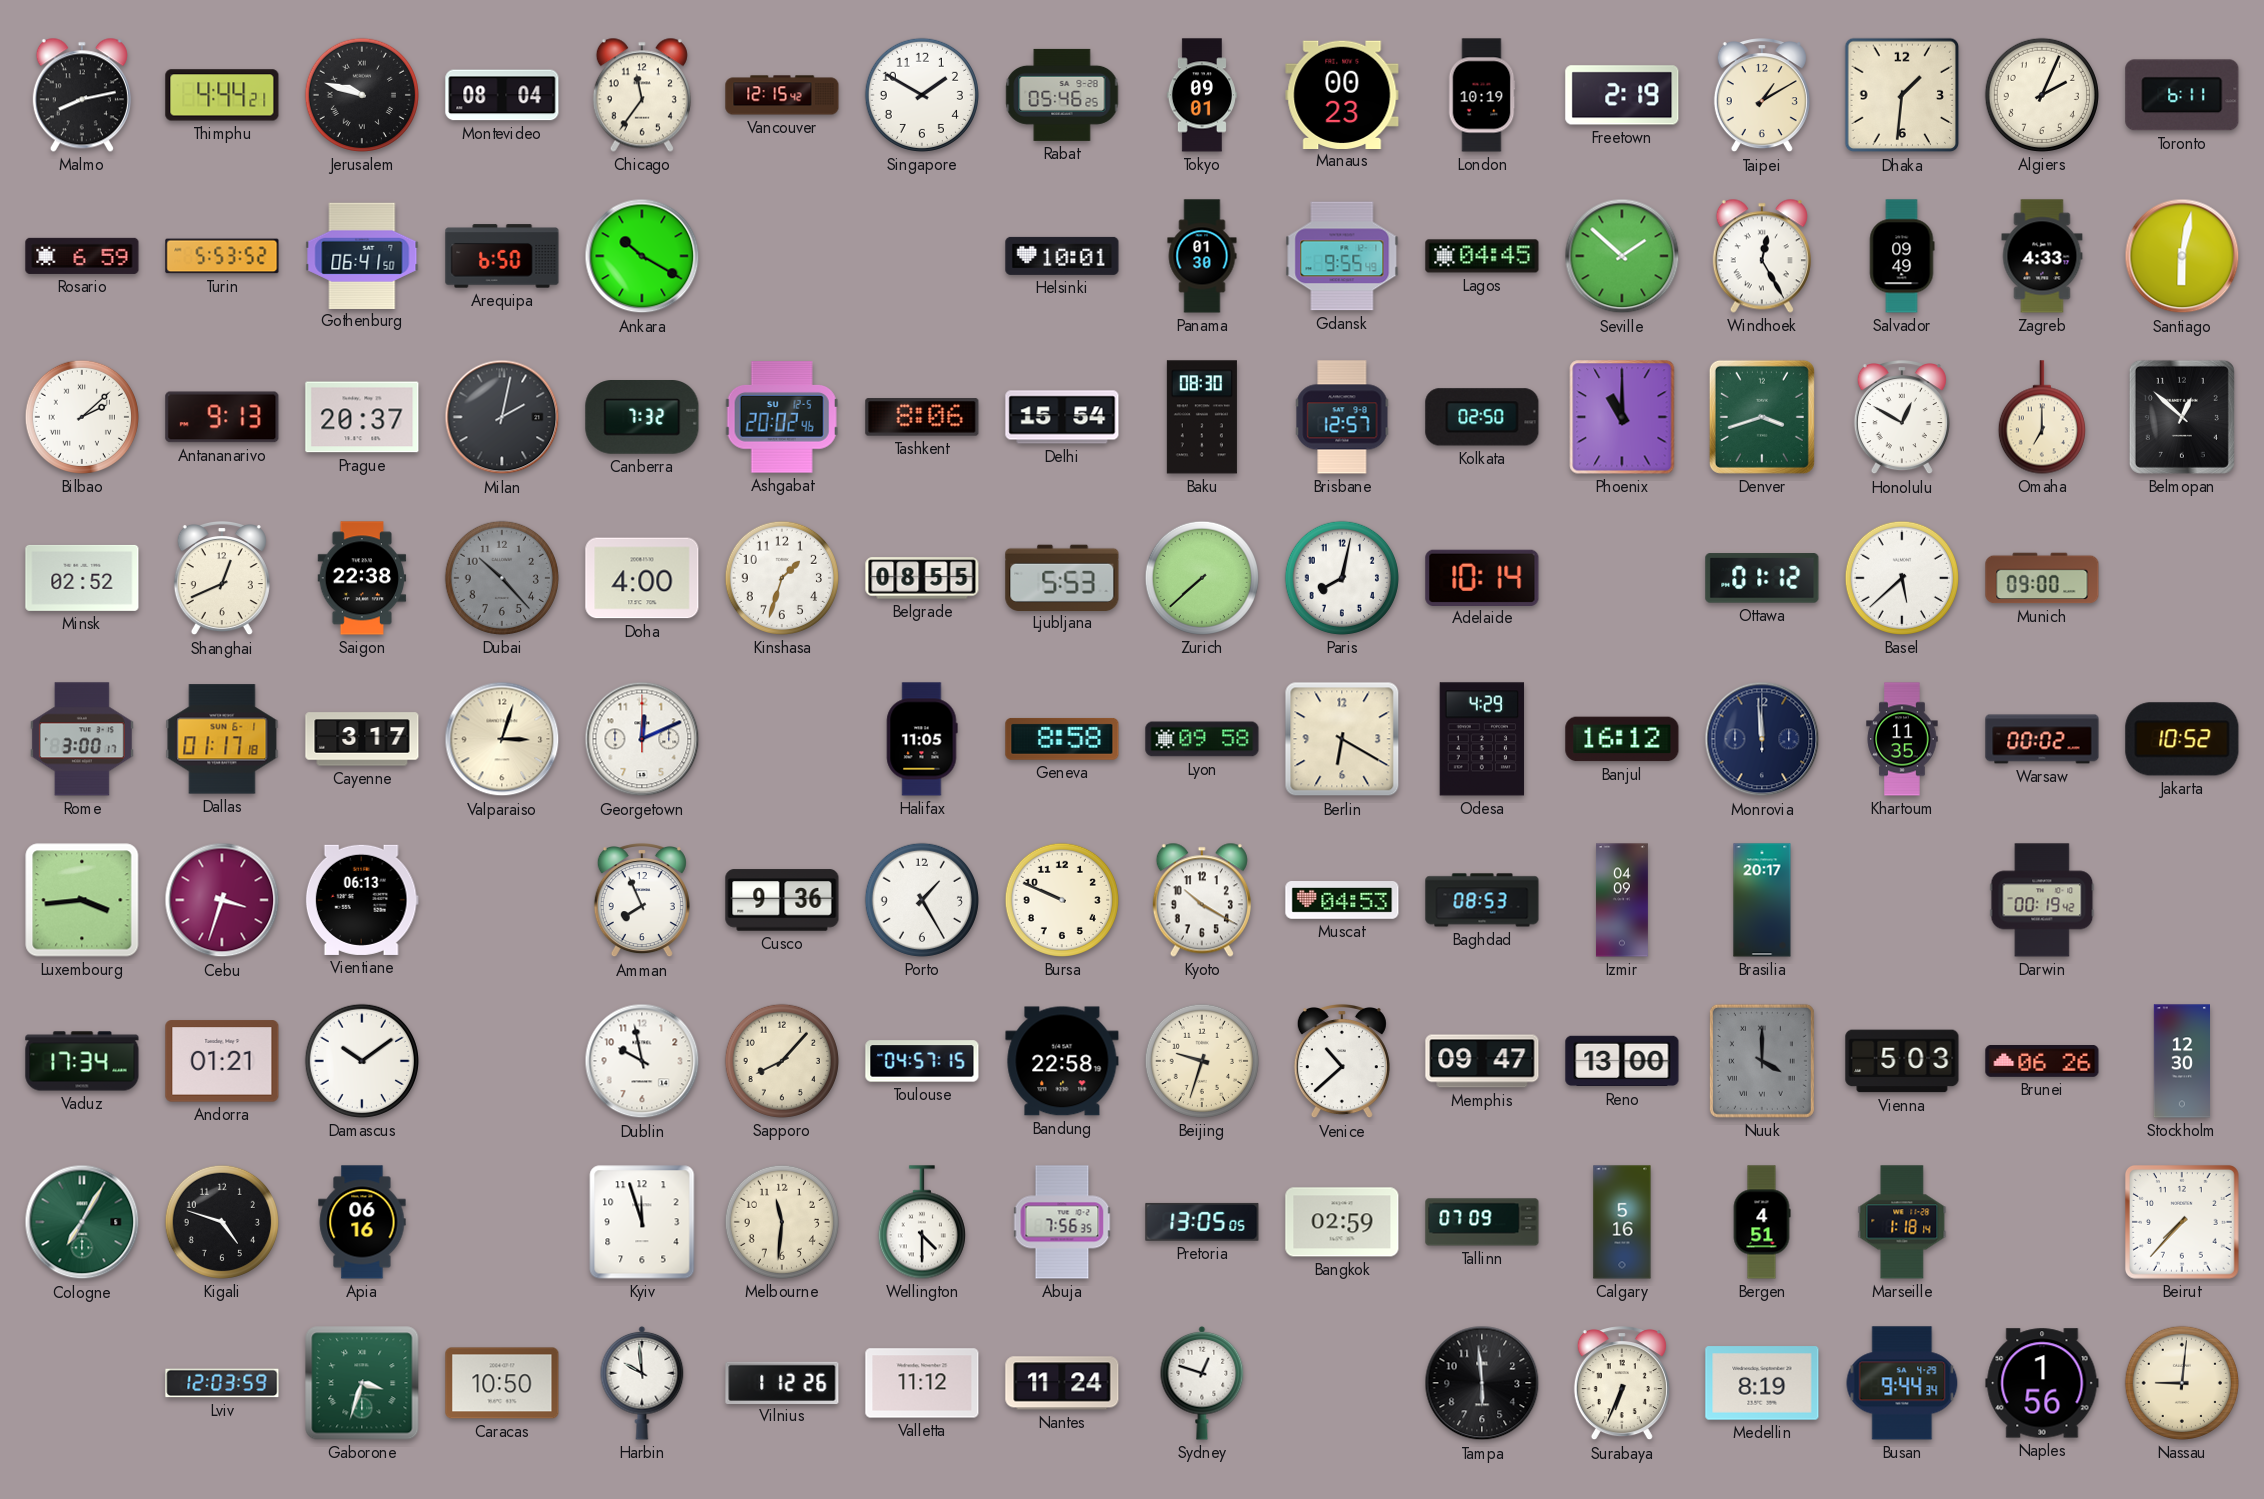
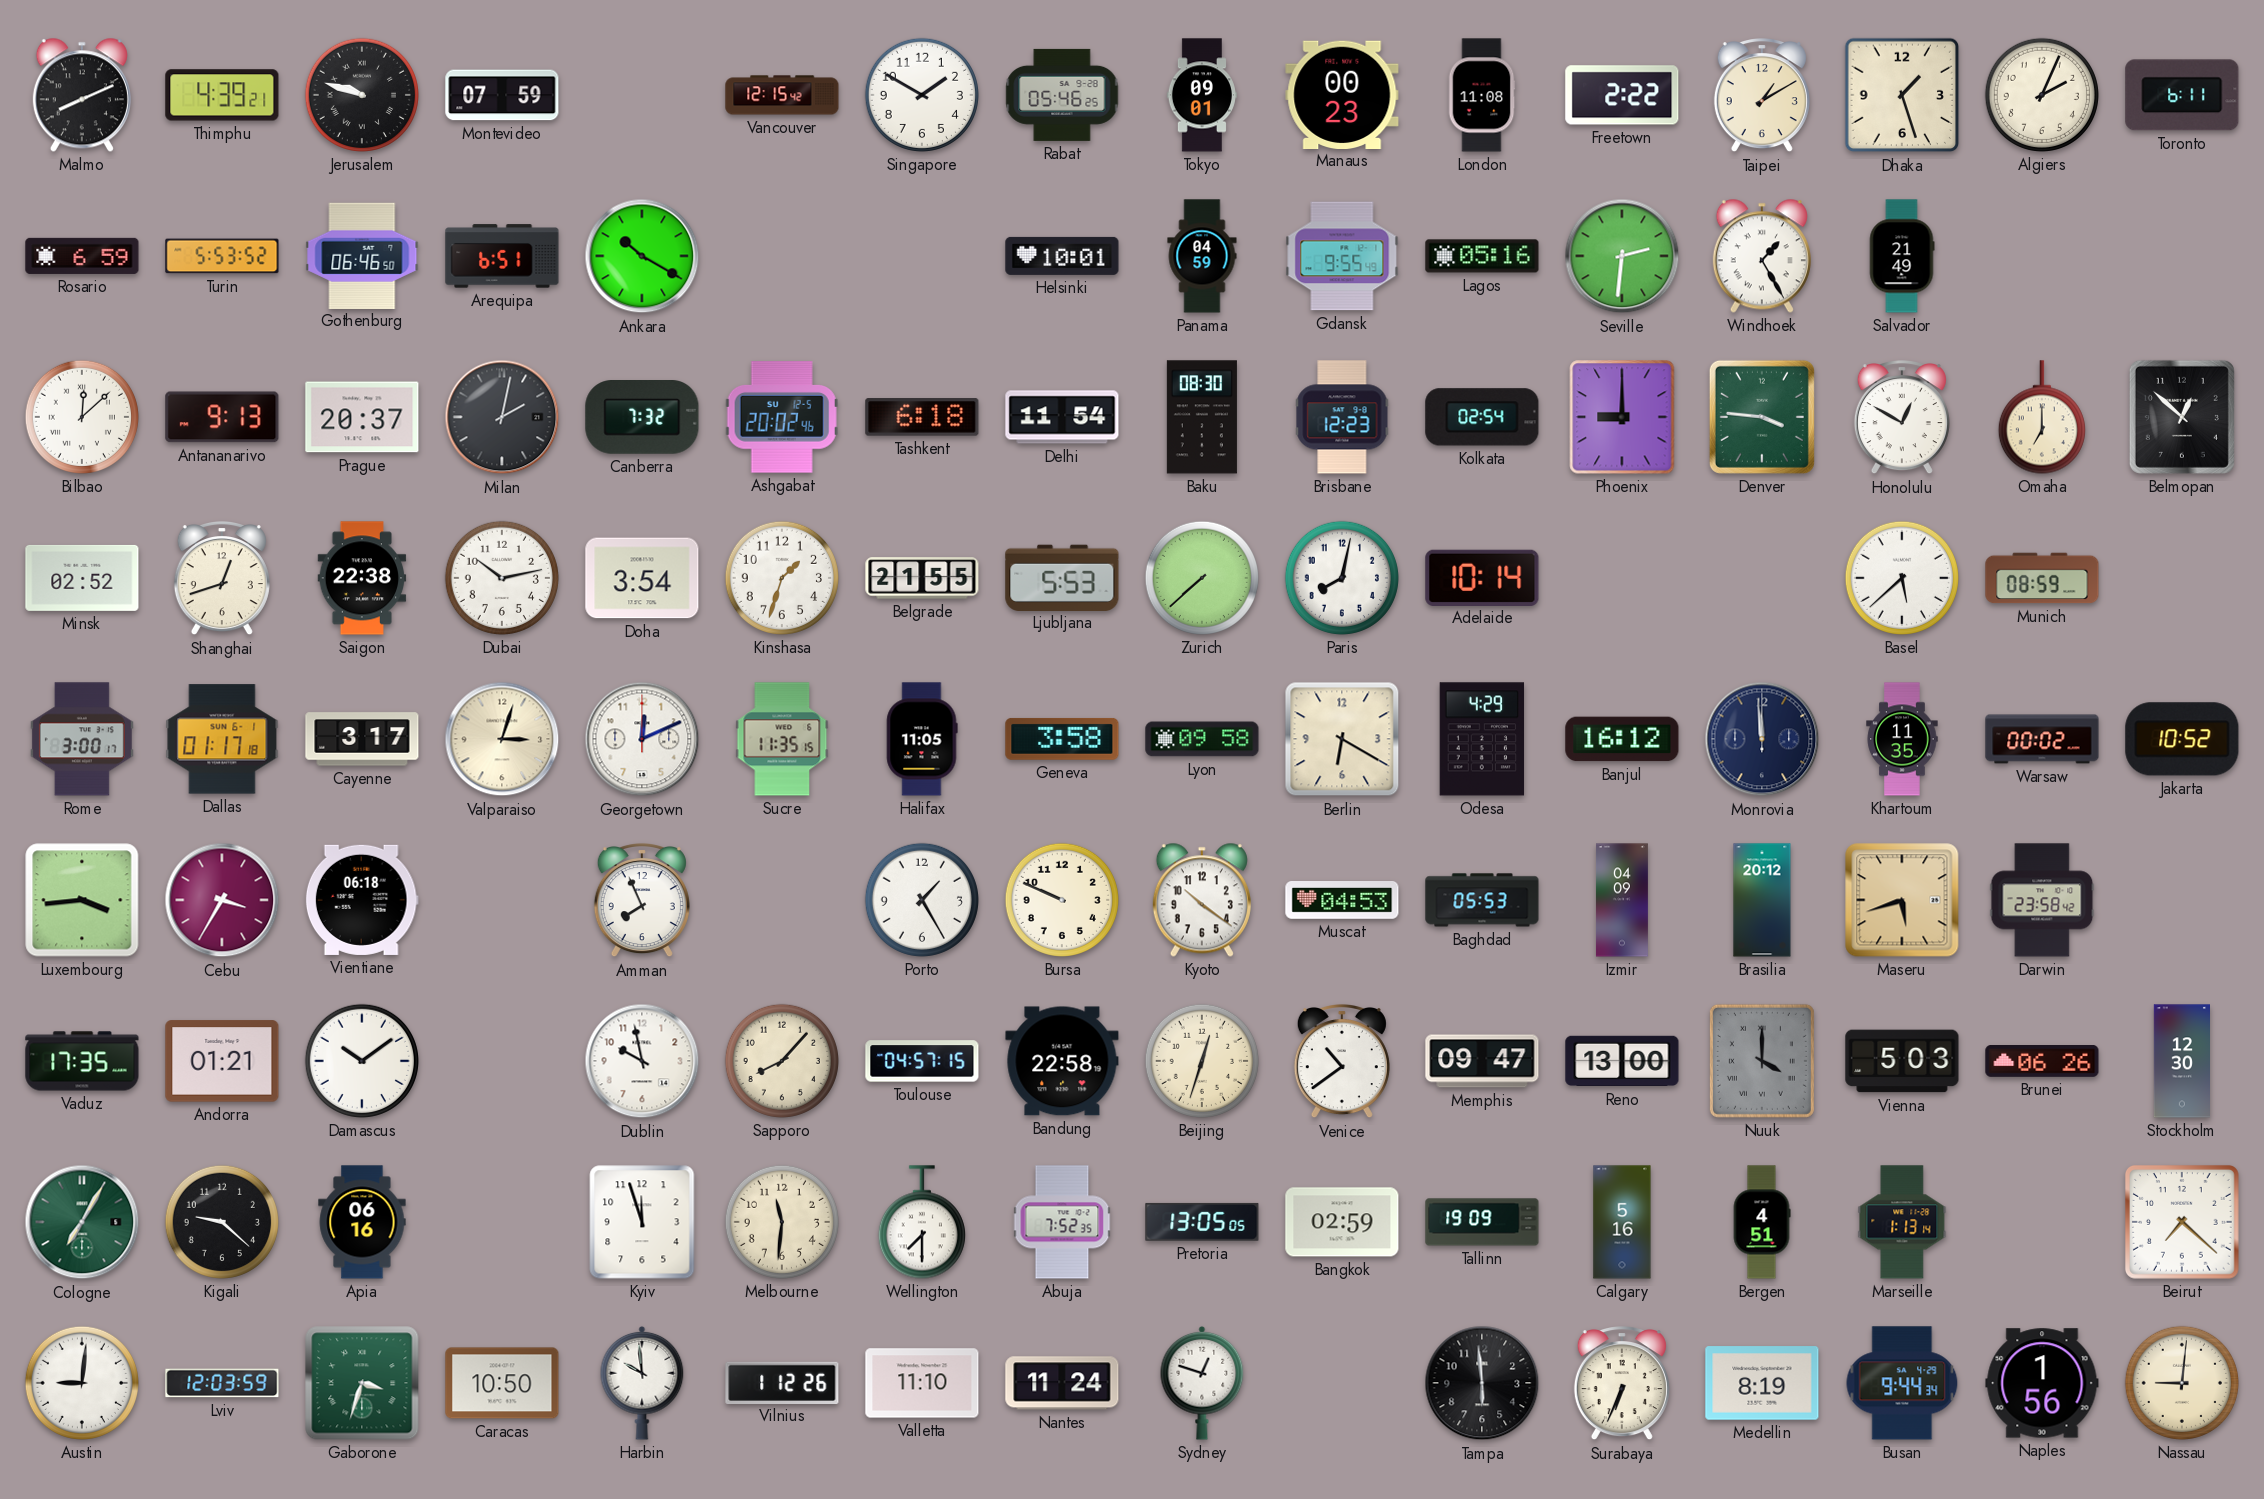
Malmo: 8:13 -> 8:11 (82, 95)
Thimphu: 4:44 -> 4:39 (222, 95)
Montevideo: 08:04 -> 07:59 (502, 95)
Chicago: 11:36 -> none (642, 95)
London: 10:19 -> 11:08 (1482, 95)
Freetown: 2:19 -> 2:22 (1622, 95)
Dhaka: 1:31 -> 1:27 (1902, 95)
Gothenburg: 06:41 -> 06:46 (362, 255)
Arequipa: 6:50 -> 6:51 (502, 256)
Panama: 01:30 -> 04:59 (1202, 256)
Lagos: 04:45 -> 05:16 (1482, 256)
Seville: 1:52 -> 2:31 (1622, 256)
Windhoek: 12:25 -> 1:25 (1762, 256)
Salvador: 09:49 -> 21:49 (1902, 256)
Zagreb: 4:33 -> none (2042, 256)
Santiago: 6:02 -> none (2182, 256)
Bilbao: 2:08 -> 12:08 (82, 417)
Tashkent: 8:06 -> 6:18 (922, 417)
Delhi: 15:54 -> 11:54 (1062, 417)
Brisbane: 12:57 -> 12:23 (1342, 417)
Kolkata: 02:50 -> 02:54 (1482, 417)
Phoenix: 11:00 -> 9:00 (1622, 417)
Denver: 3:42 -> 3:46 (1762, 417)
Shanghai: 12:41 -> 12:42 (222, 579)
Dubai: 10:23 -> 10:13 (502, 578)
Dubai dial: grey -> white (502, 578)
Doha: 4:00 -> 3:54 (642, 578)
Belgrade: 08:55 -> 21:55 (922, 578)
Ottawa: 01:12 -> none (1762, 578)
Munich: 09:00 -> 08:59 (2042, 578)
Sucre: none -> 11:35 (782, 739)
Geneva: 8:58 -> 3:58 (1062, 739)
Cebu: 3:33 -> 3:35 (222, 900)
Vientiane: 06:13 -> 06:18 (362, 900)
Cusco: 9:36 -> none (782, 900)
Kyoto: 10:20 -> 10:21 (1202, 900)
Baghdad: 08:53 -> 05:53 (1482, 900)
Brasilia: 20:17 -> 20:12 (1762, 900)
Maseru: none -> 5:42 (1902, 900)
Darwin: 00:19 -> 23:58 (2042, 900)
Vaduz: 17:34 -> 17:35 (82, 1061)
Beijing: 9:33 -> 12:33 (1202, 1061)
Venice: 10:38 -> 10:39 (1342, 1062)
Kigali: 4:48 -> 9:22 (222, 1222)
Wellington: 4:30 -> 7:30 (922, 1222)
Abuja: 7:56 -> 7:52 (1062, 1222)
Tallinn: 07:09 -> 19:09 (1482, 1222)
Marseille: 1:18 -> 1:13 (1902, 1222)
Beirut: 7:37 -> 7:22 (2182, 1222)
Austin: none -> 9:01 (82, 1383)
Valletta: 11:12 -> 11:10 (922, 1383)
